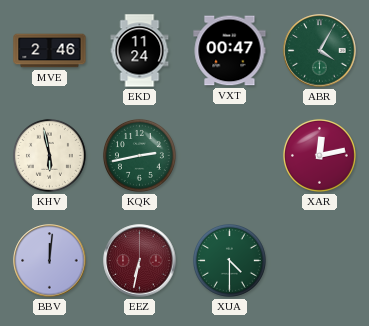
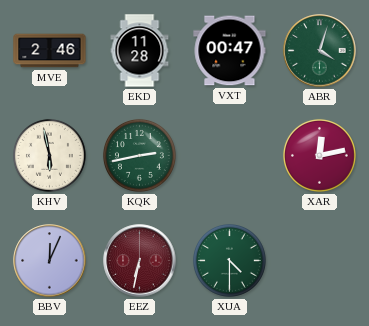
EKD: 11:24 -> 11:28 (140, 51)
ABR: 4:05 -> 4:03 (320, 51)
BBV: 12:01 -> 12:04 (50, 261)
